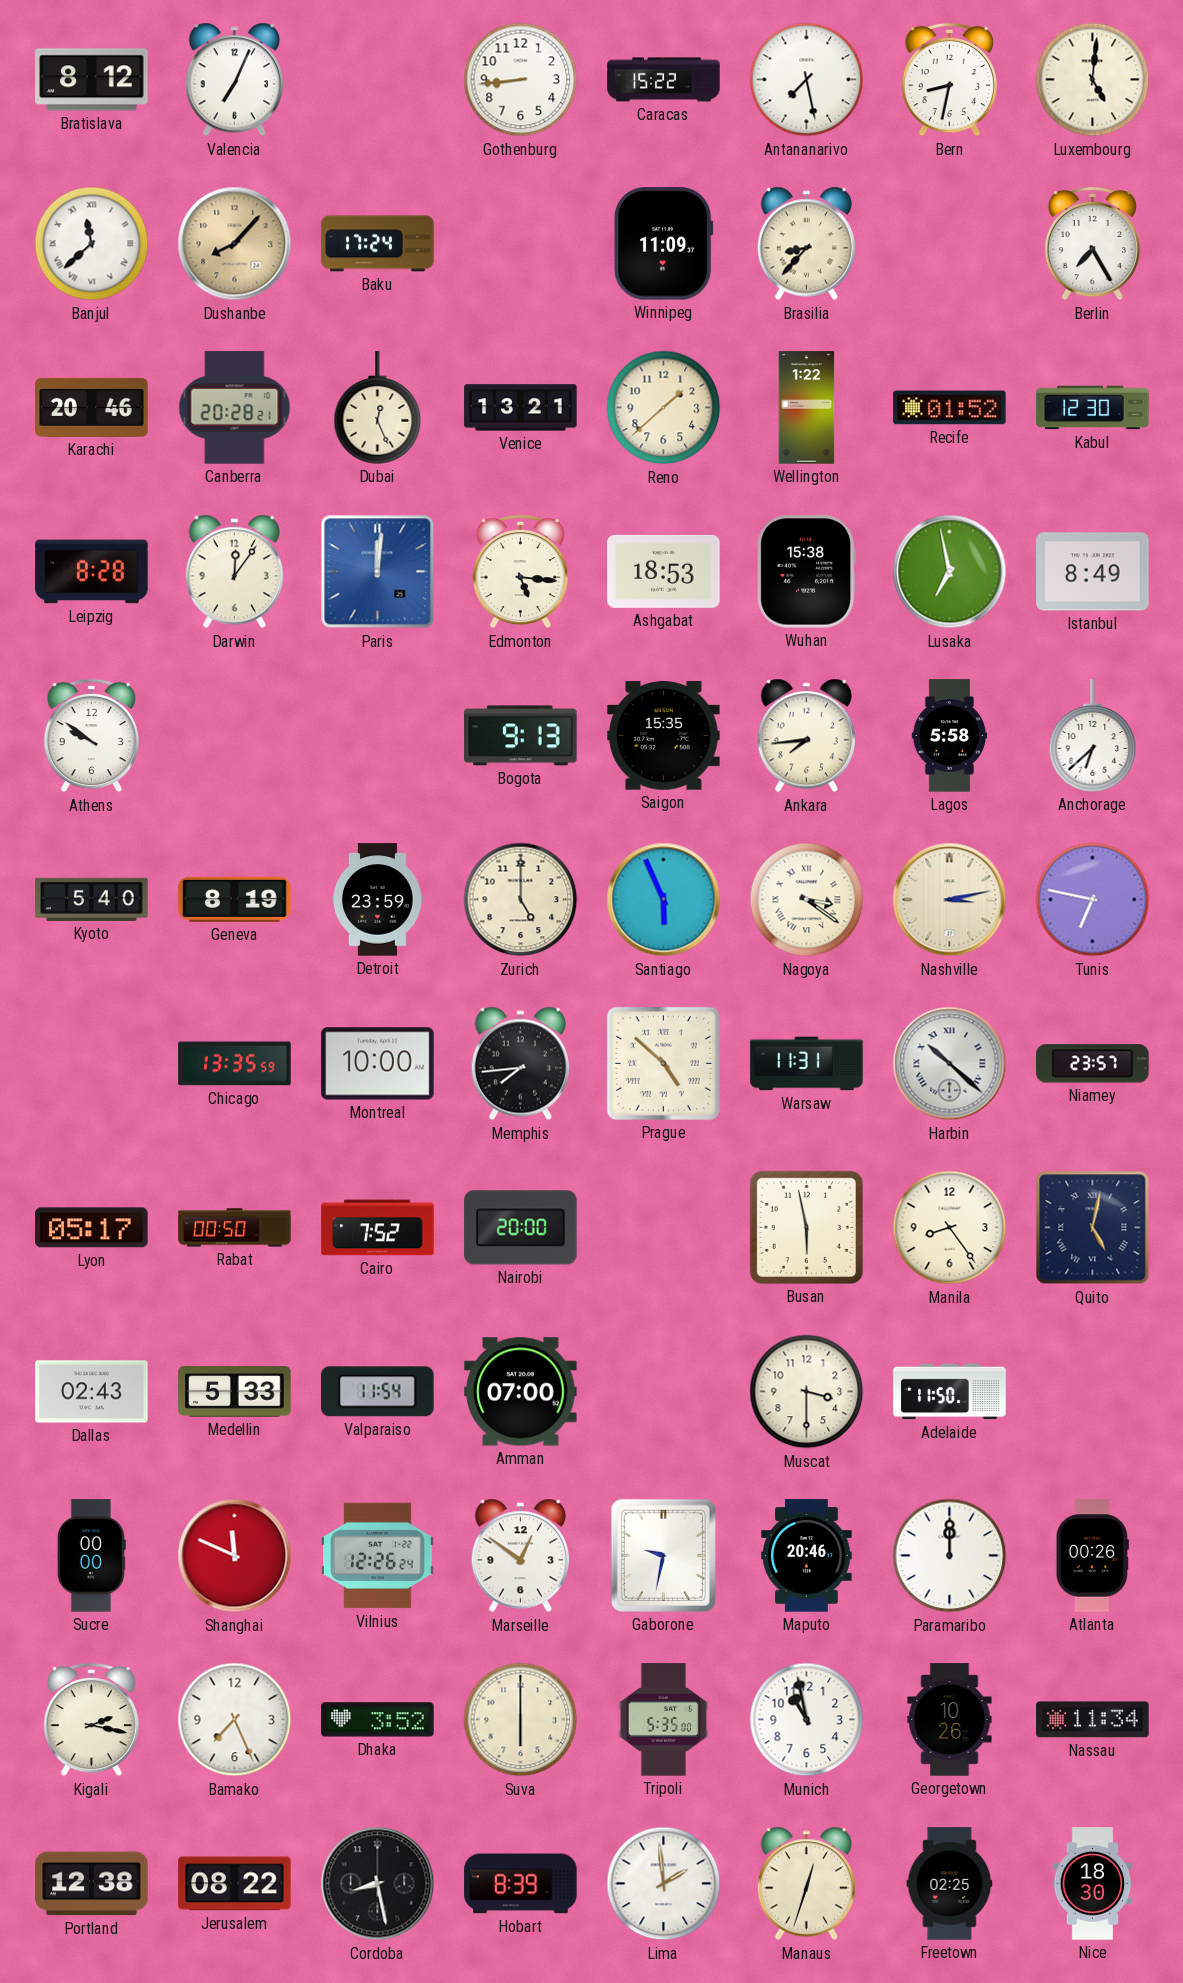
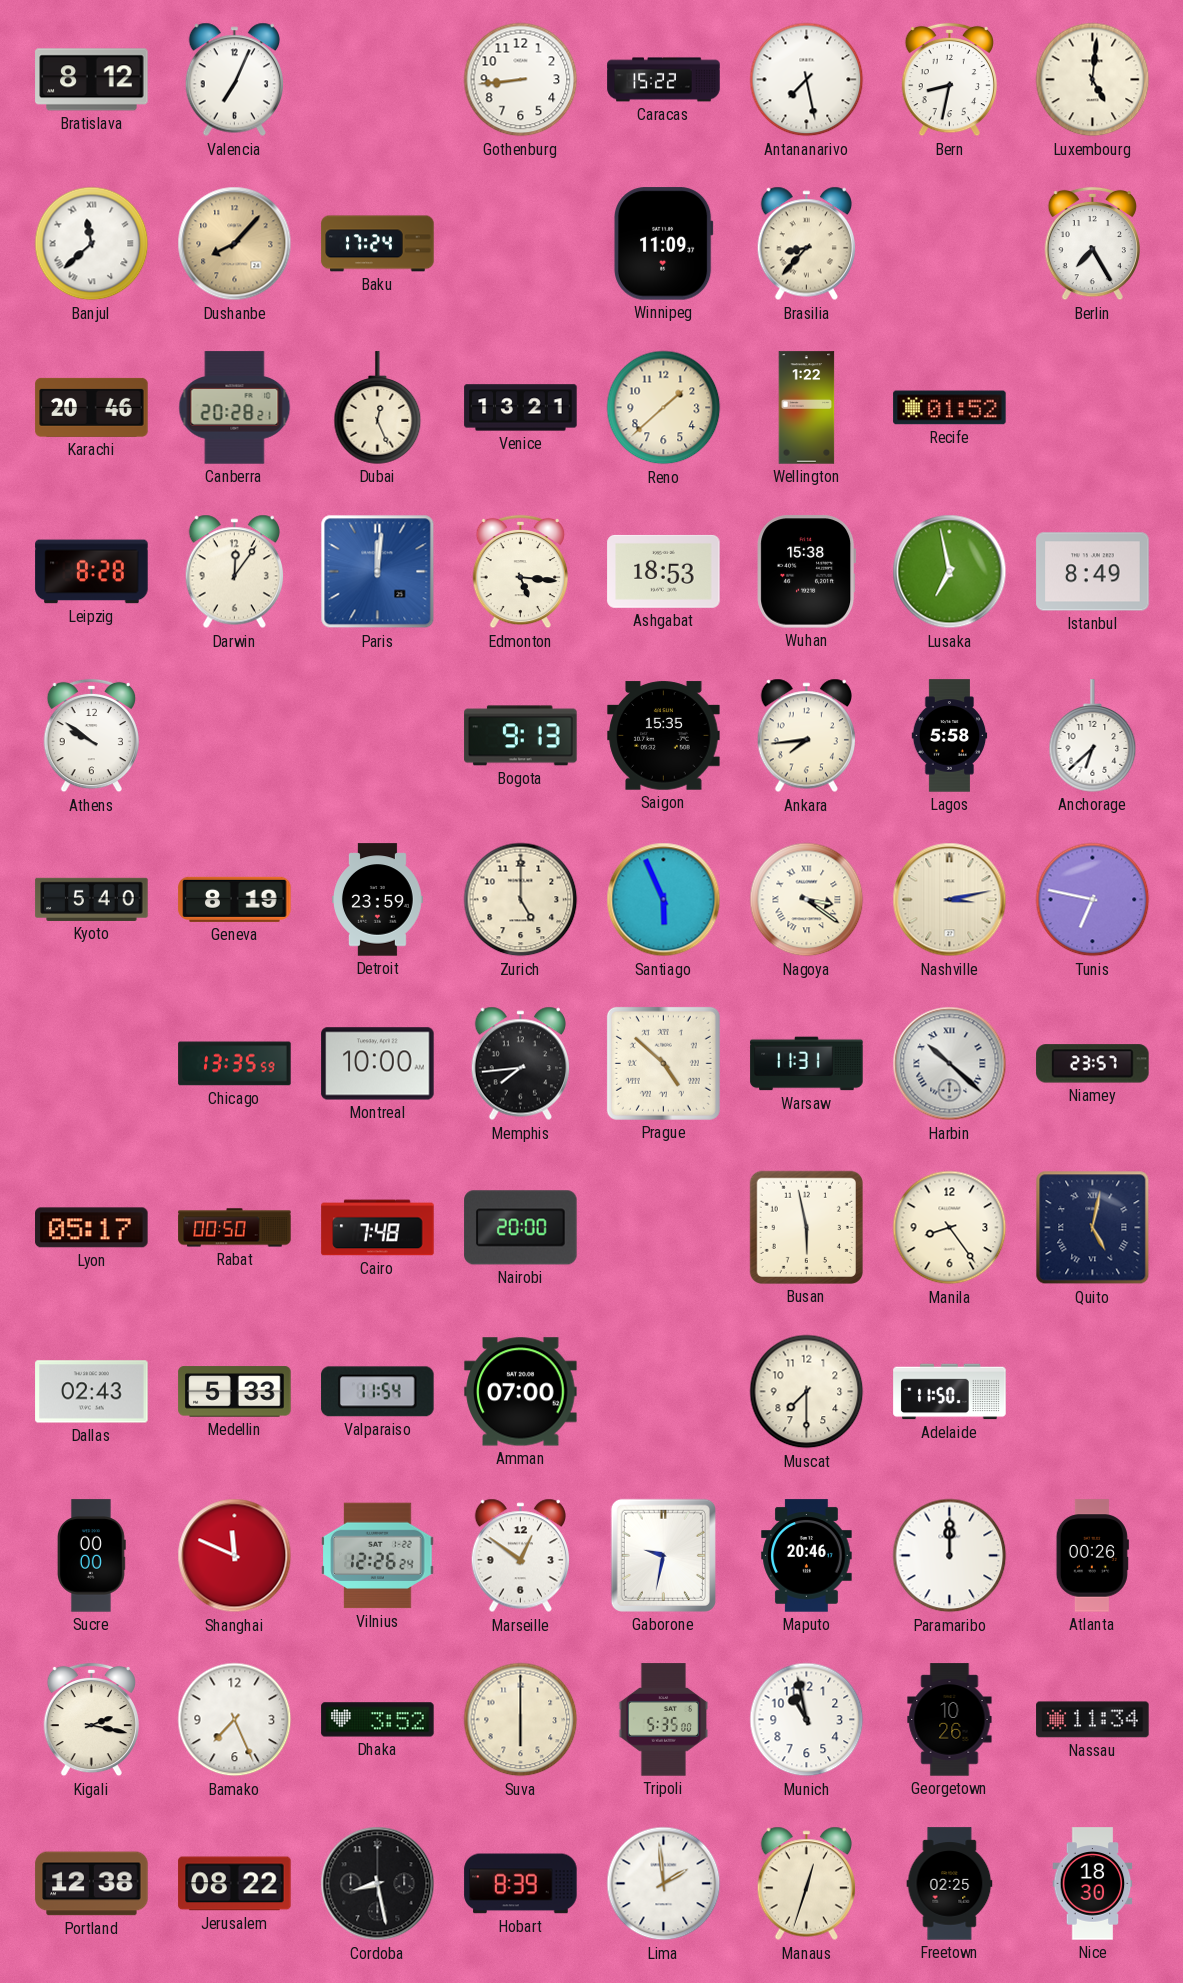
Kabul: 12:30 -> none (1093, 408)
Cairo: 7:52 -> 7:48 (378, 1228)
Muscat: 3:30 -> 7:30 (807, 1392)
